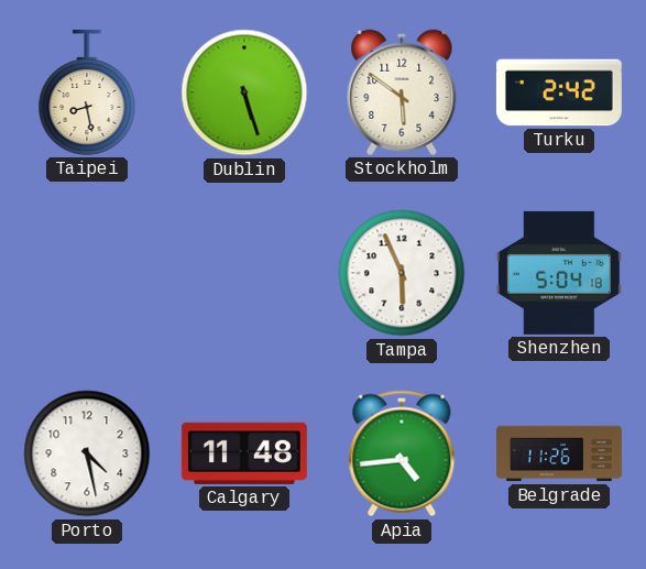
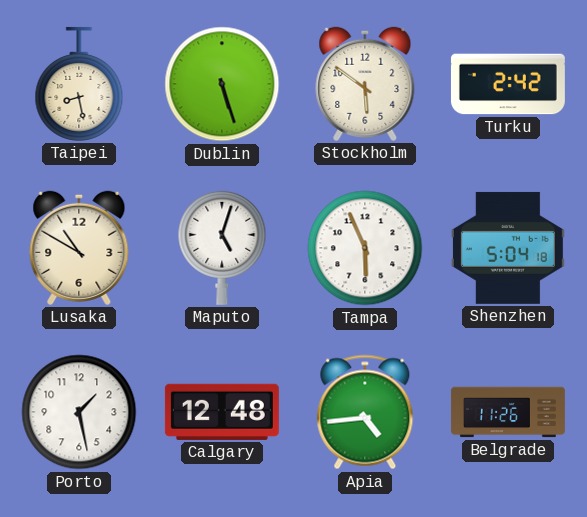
Lusaka: none -> 10:50 (79, 248)
Maputo: none -> 5:03 (222, 248)
Porto: 4:28 -> 1:28 (79, 412)
Calgary: 11:48 -> 12:48 (222, 412)
